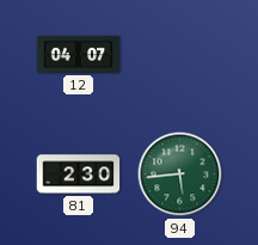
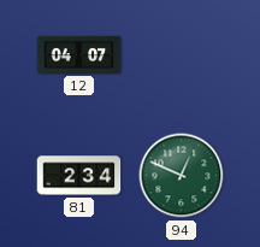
81: 2:30 -> 2:34 (79, 176)
94: 5:44 -> 12:49 (182, 176)
